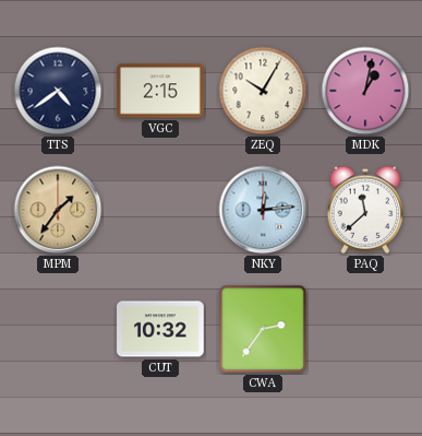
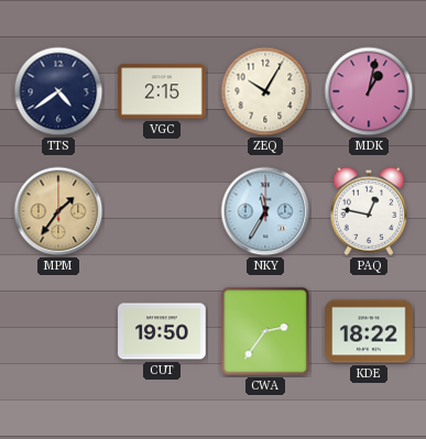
NKY: 12:14 -> 11:35 (265, 211)
PAQ: 11:38 -> 12:47 (369, 211)
CUT: 10:32 -> 19:50 (162, 331)
KDE: none -> 18:22 (369, 331)
